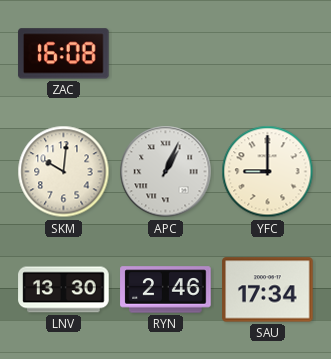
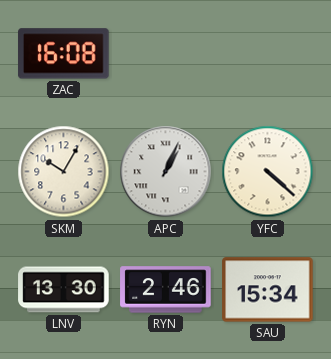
SKM: 10:01 -> 10:05 (64, 172)
YFC: 9:00 -> 4:22 (268, 172)
SAU: 17:34 -> 15:34 (268, 290)
